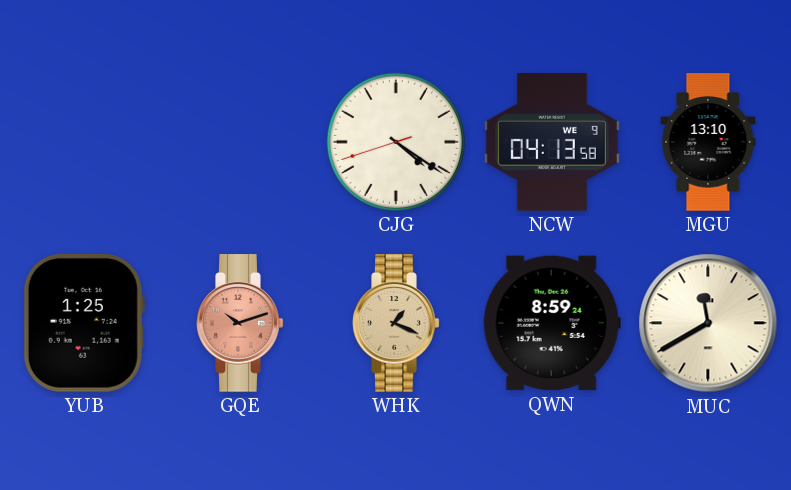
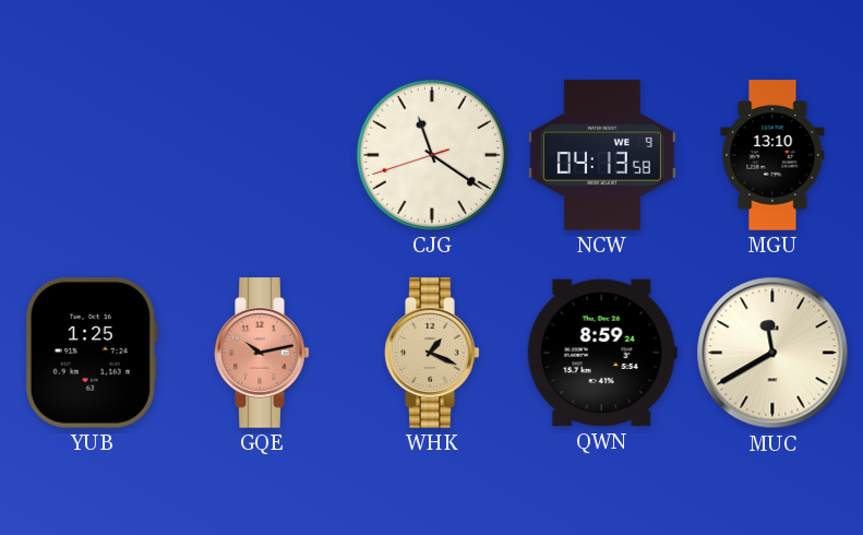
CJG: 4:20 -> 11:20 (432, 155)
GQE: 10:12 -> 10:13 (262, 353)
